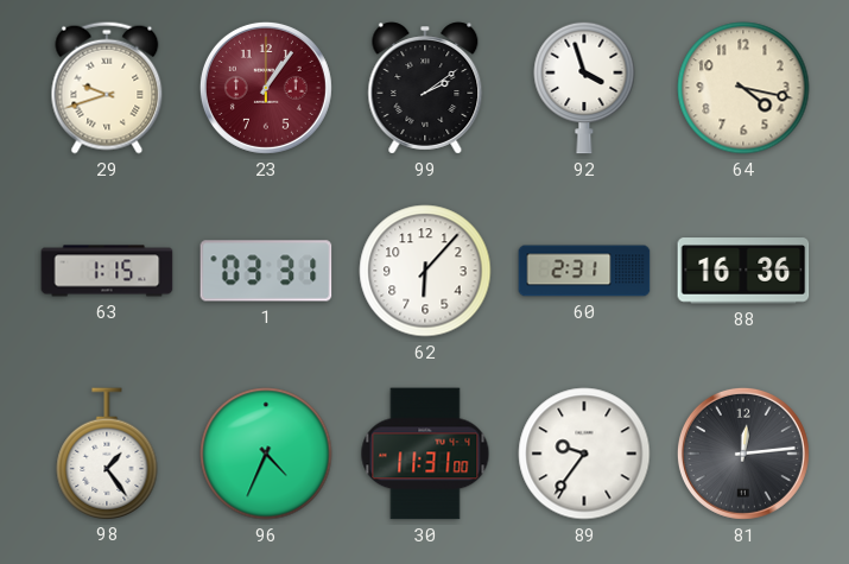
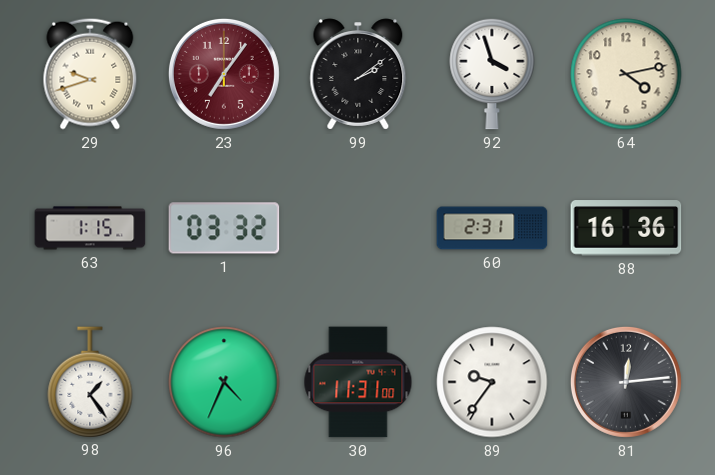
23: 1:06 -> 7:06 (224, 74)
64: 4:17 -> 4:13 (626, 74)
1: 03:31 -> 03:32 (224, 228)
62: 6:07 -> none (425, 271)
